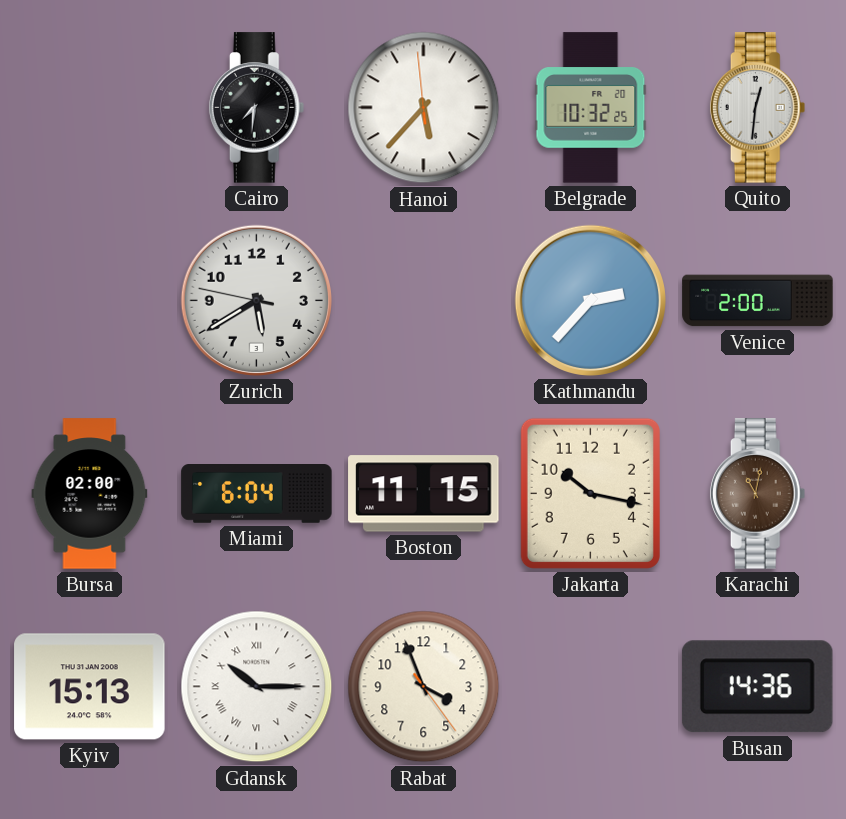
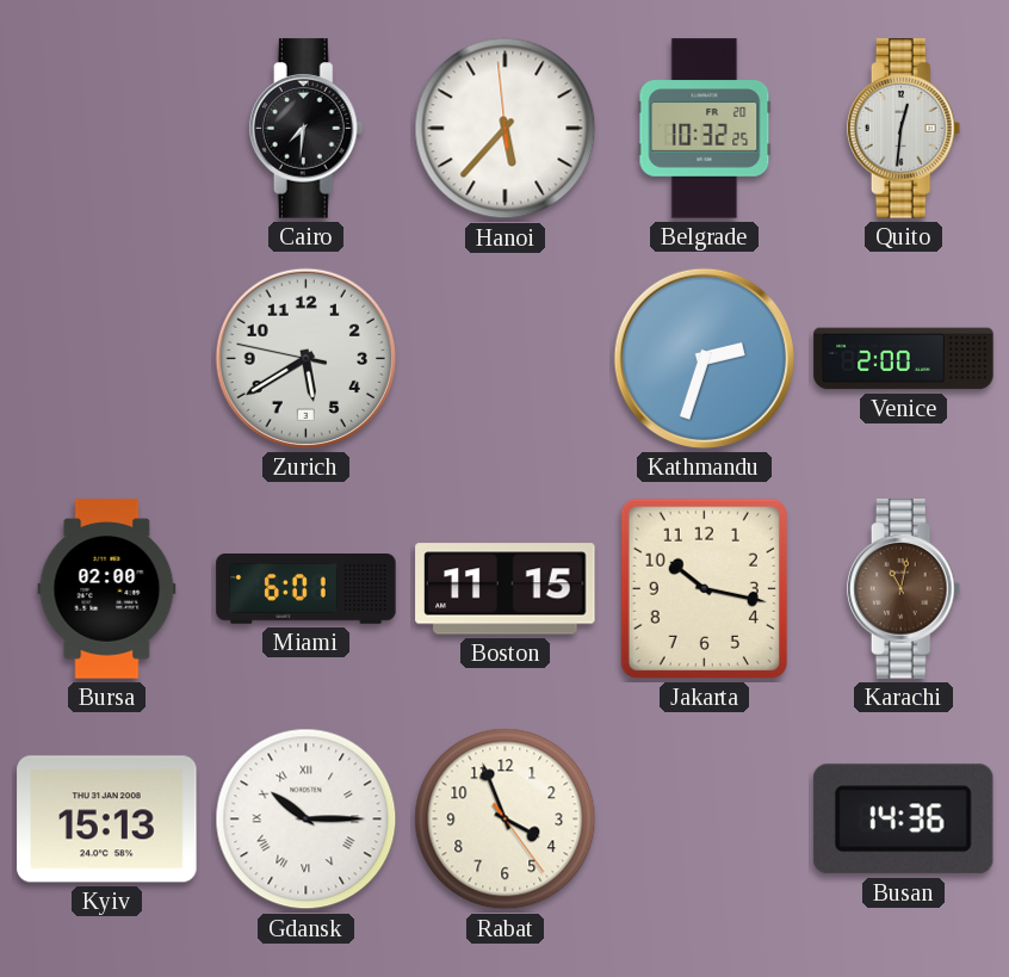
Kathmandu: 2:37 -> 2:33 (704, 358)
Miami: 6:04 -> 6:01 (307, 589)
